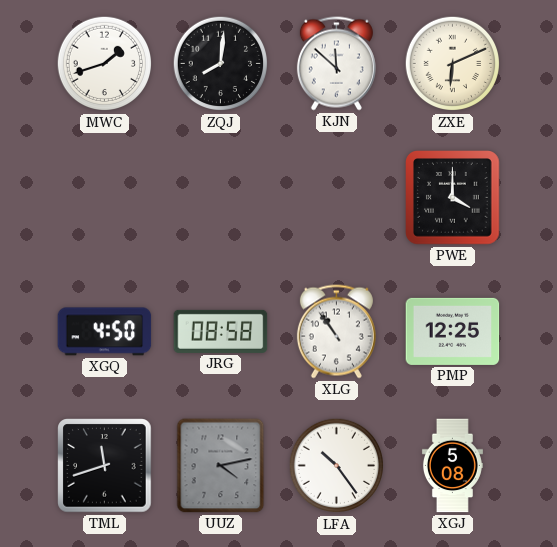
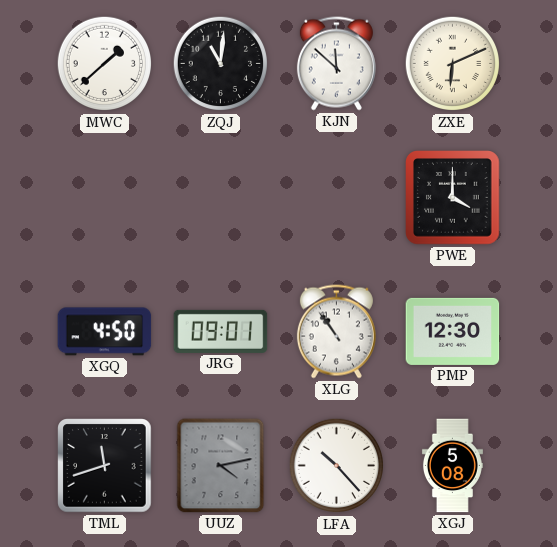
MWC: 1:42 -> 1:38 (105, 64)
ZQJ: 8:01 -> 11:01 (221, 64)
JRG: 08:58 -> 09:01 (221, 331)
PMP: 12:25 -> 12:30 (453, 331)
LFA: 10:24 -> 10:23 (337, 466)
